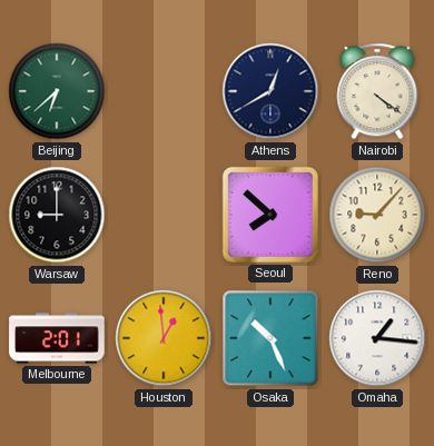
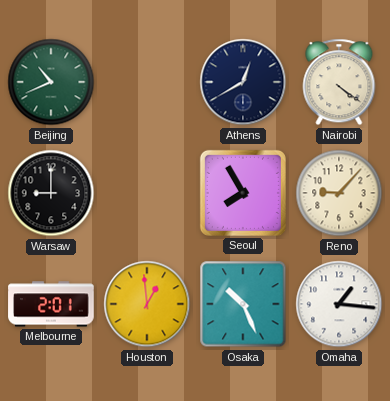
Beijing: 6:38 -> 10:41 (51, 82)
Seoul: 7:52 -> 7:55 (243, 193)
